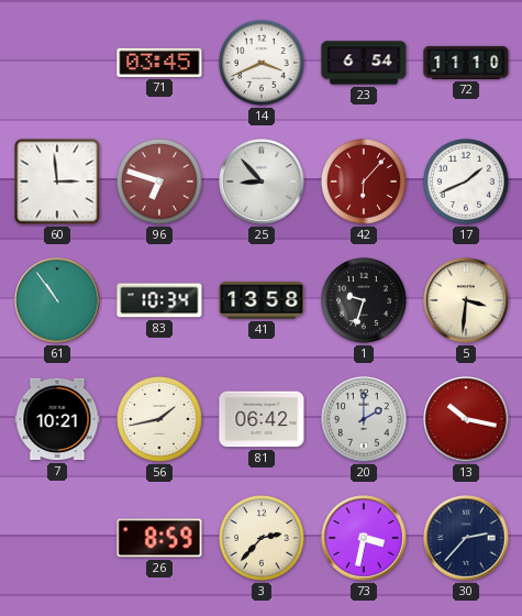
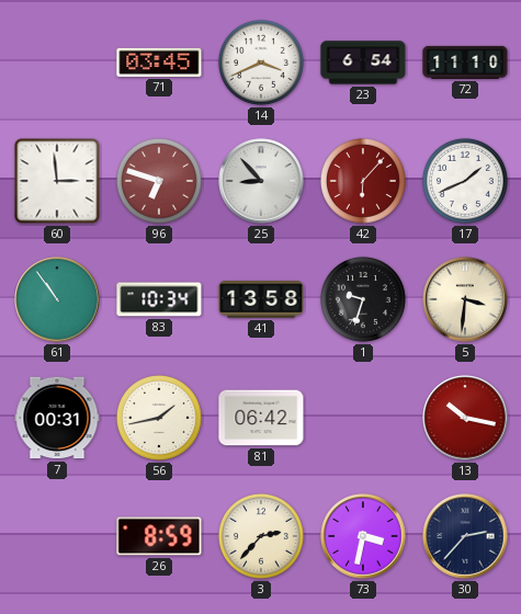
7: 10:21 -> 00:31 (57, 418)
20: 2:00 -> none (364, 419)
